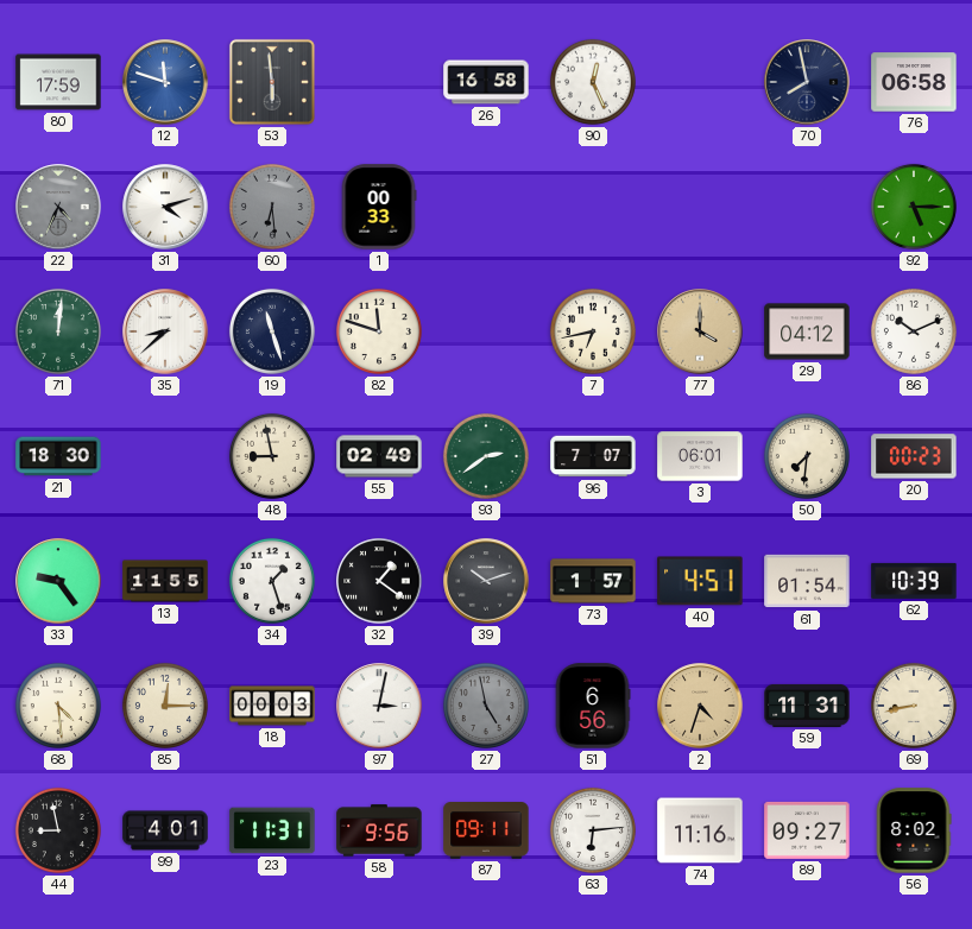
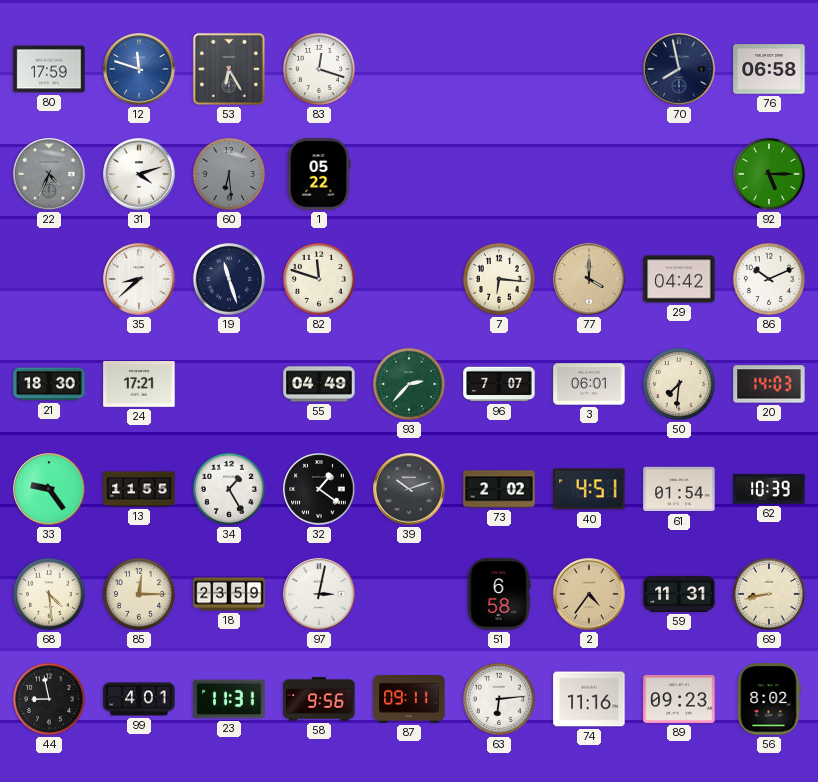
53: 5:59 -> 6:25 (229, 69)
83: none -> 12:18 (319, 69)
26: 16:58 -> none (486, 82)
90: 12:26 -> none (593, 82)
1: 00:33 -> 05:22 (319, 174)
71: 12:01 -> none (58, 331)
7: 6:43 -> 6:16 (499, 279)
29: 04:12 -> 04:42 (679, 279)
24: none -> 17:21 (139, 385)
48: 8:58 -> none (272, 456)
55: 02:49 -> 04:49 (319, 384)
93: 2:39 -> 2:37 (409, 384)
20: 00:23 -> 14:03 (769, 384)
34: 1:27 -> 1:25 (229, 489)
73: 1:57 -> 2:02 (499, 489)
18: 00:03 -> 23:59 (229, 594)
27: 4:58 -> none (486, 706)
51: 6:56 -> 6:58 (499, 594)
2: 4:33 -> 4:36 (589, 594)
89: 09:27 -> 09:23 (679, 699)
